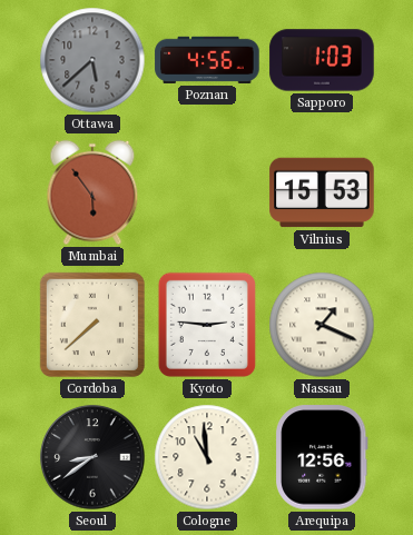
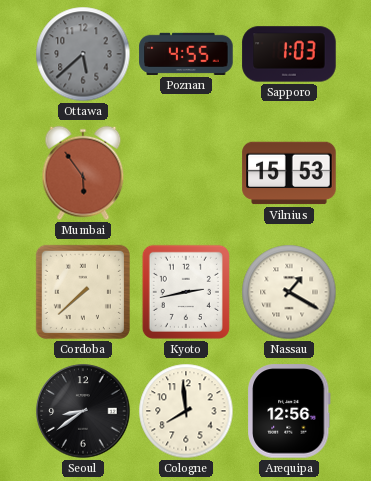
Poznan: 4:56 -> 4:55 (186, 54)
Kyoto: 2:46 -> 2:43 (186, 292)
Nassau: 1:19 -> 1:20 (289, 292)
Cologne: 10:59 -> 7:59 (186, 411)
